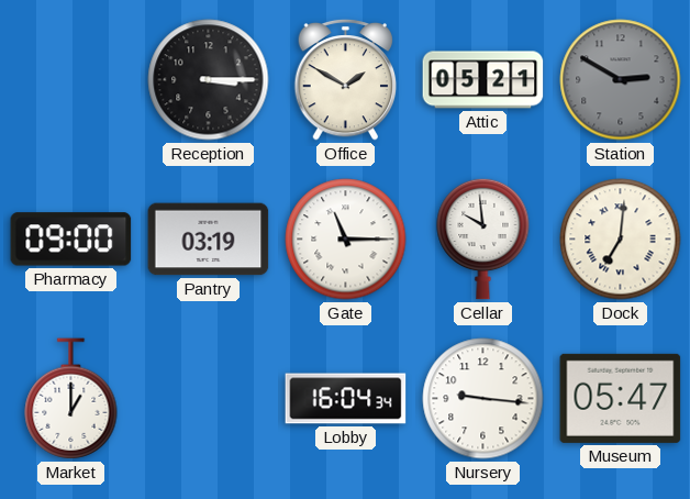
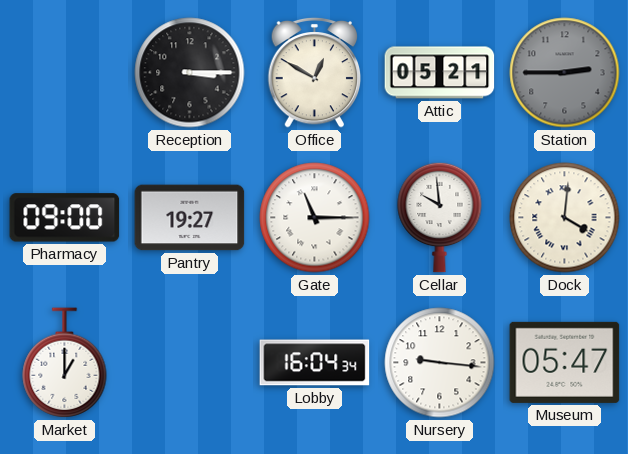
Office: 1:50 -> 12:50 (315, 72)
Station: 2:50 -> 2:45 (565, 73)
Pantry: 03:19 -> 19:27 (190, 218)
Dock: 7:01 -> 4:01 (565, 218)
